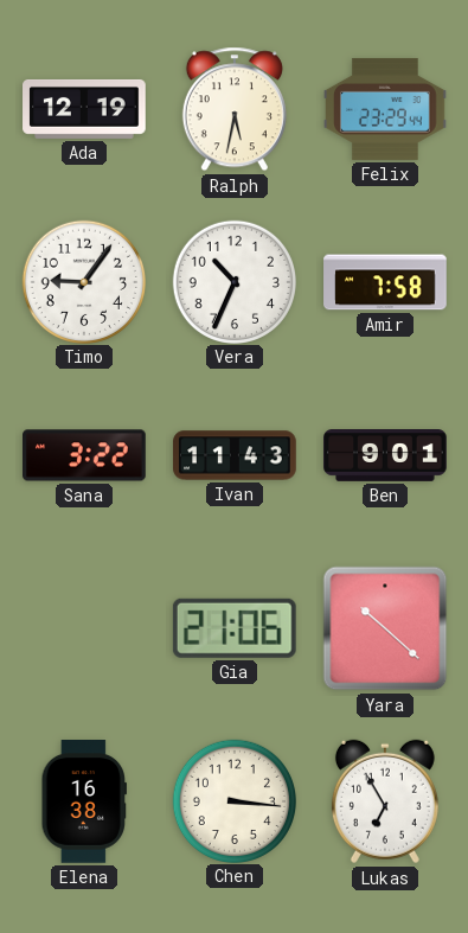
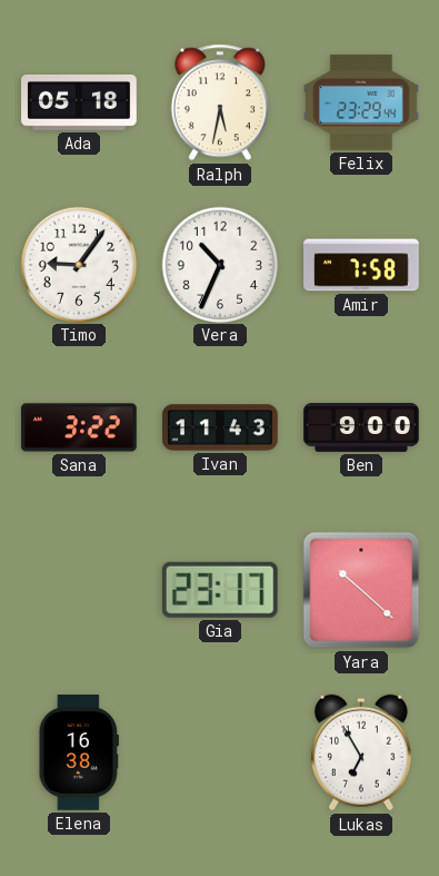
Ada: 12:19 -> 05:18 (79, 102)
Ben: 9:01 -> 9:00 (361, 429)
Gia: 21:06 -> 23:17 (220, 590)
Chen: 3:16 -> none (233, 800)
